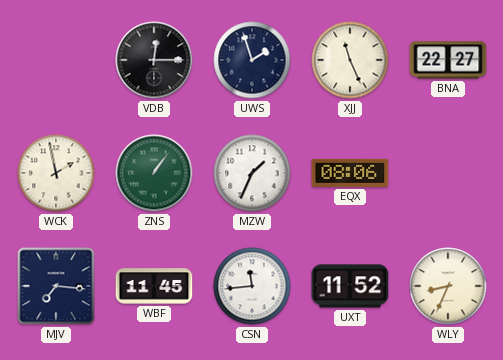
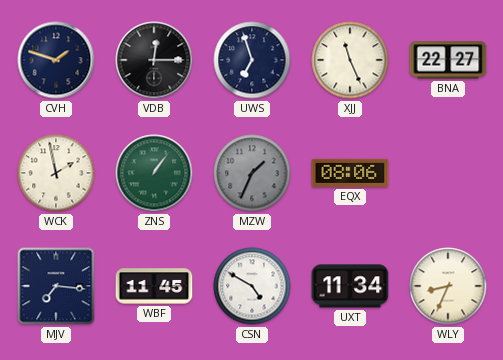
CVH: none -> 1:48 (56, 60)
UWS: 1:57 -> 6:57 (252, 60)
MZW dial: white -> grey (252, 173)
CSN: 11:44 -> 4:50 (252, 286)
UXT: 11:52 -> 11:34 (350, 286)
